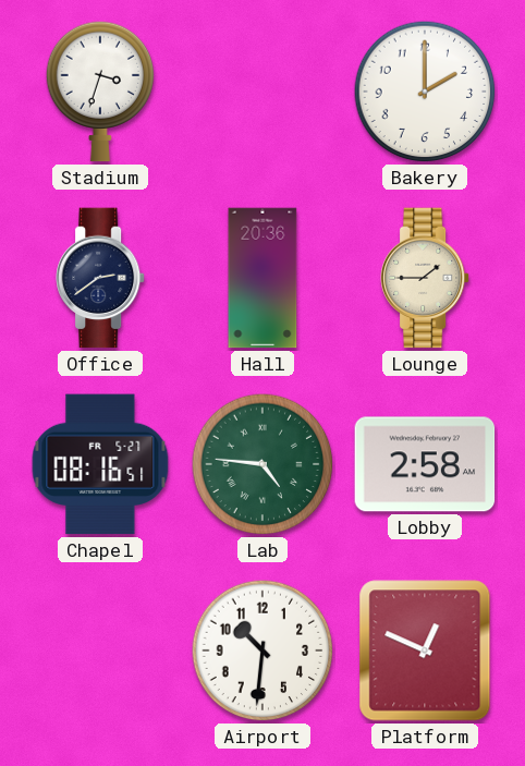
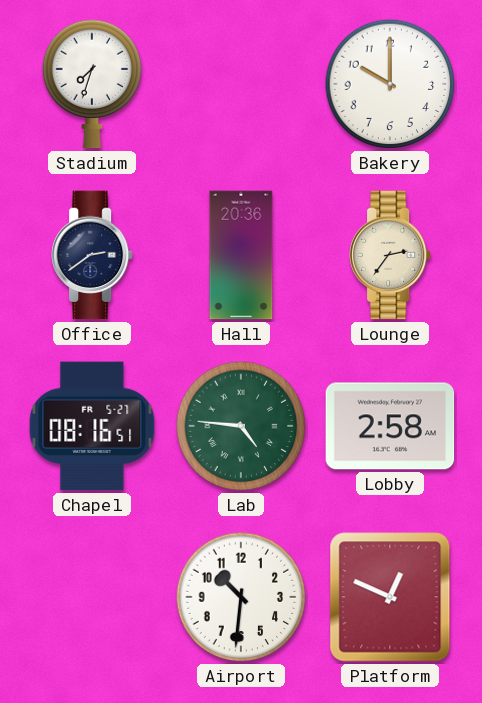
Stadium: 3:33 -> 7:33 (92, 84)
Bakery: 2:00 -> 10:00 (390, 84)
Lounge: 1:45 -> 2:36 (391, 255)
